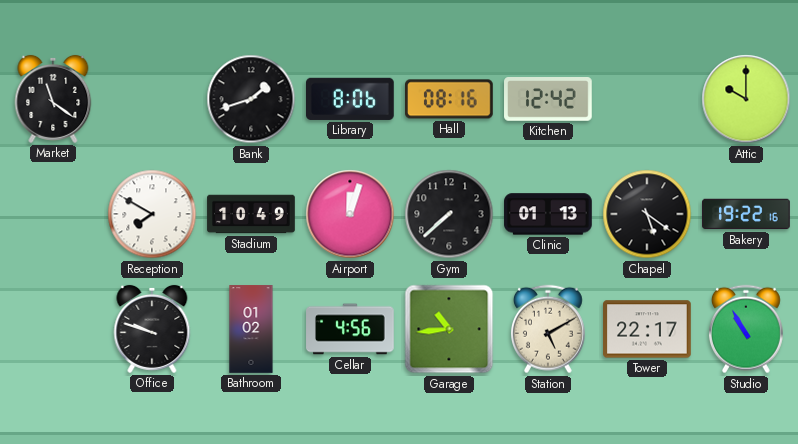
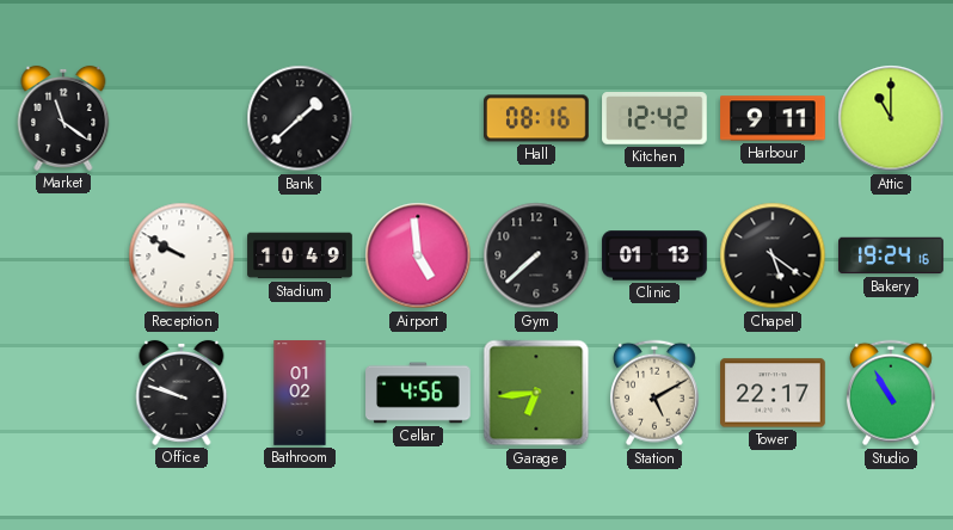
Bank: 1:42 -> 1:38 (300, 118)
Library: 8:06 -> none (351, 99)
Harbour: none -> 9:11 (773, 118)
Attic: 10:00 -> 11:00 (891, 118)
Reception: 7:50 -> 9:50 (182, 255)
Airport: 12:03 -> 4:59 (418, 255)
Bakery: 19:22 -> 19:24 (891, 255)
Garage: 10:44 -> 6:44 (536, 393)
